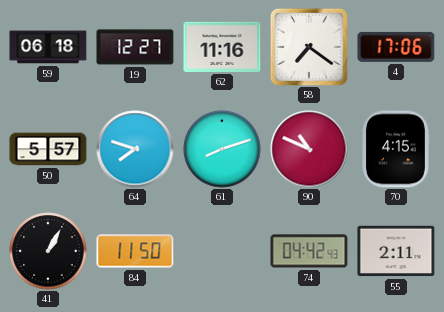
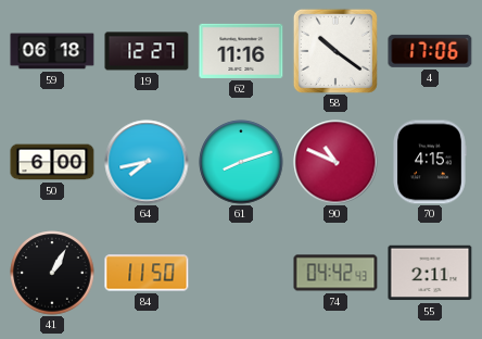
58: 7:21 -> 10:21 (335, 51)
50: 5:57 -> 6:00 (52, 162)
64: 7:48 -> 7:43 (147, 162)
